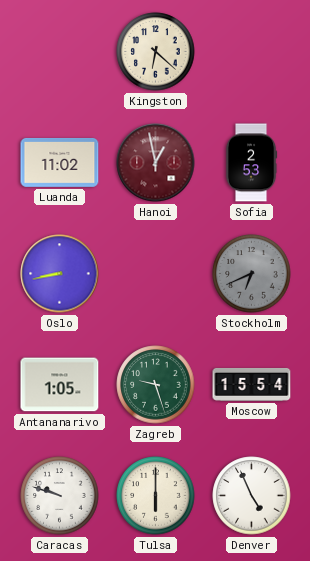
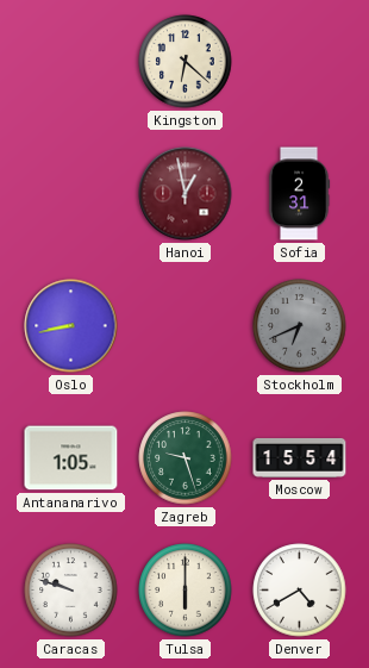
Luanda: 11:02 -> none (60, 163)
Sofia: 2:53 -> 2:31 (299, 194)
Denver: 4:56 -> 4:40 (300, 591)
